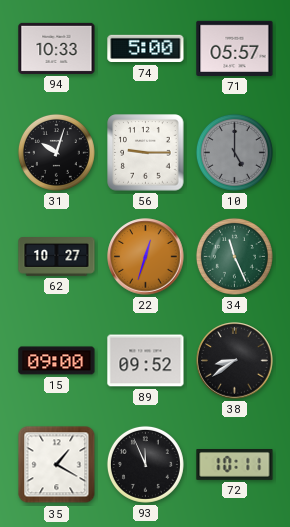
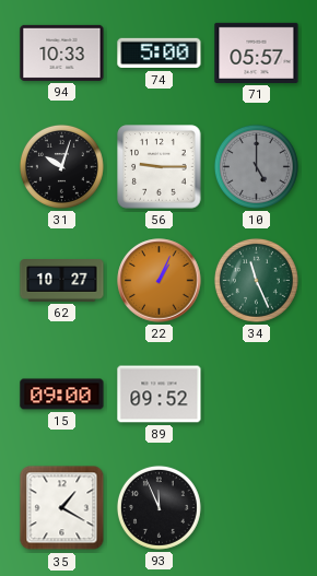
22: 12:33 -> 1:04 (160, 281)
38: 8:39 -> none (235, 361)
72: 10:11 -> none (235, 465)
